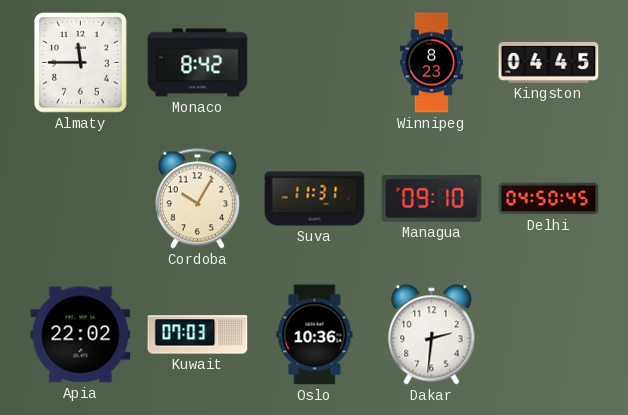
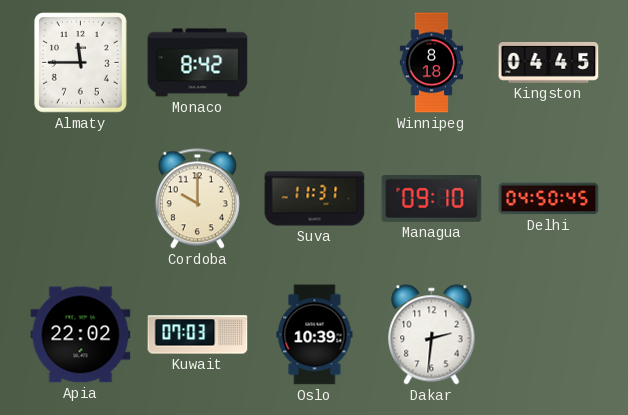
Winnipeg: 8:23 -> 8:18 (431, 63)
Cordoba: 10:05 -> 10:00 (197, 199)
Oslo: 10:36 -> 10:39 (315, 335)
